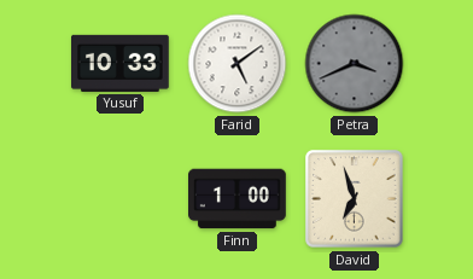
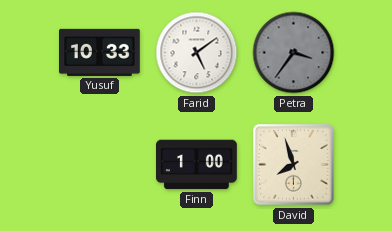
Petra: 3:41 -> 3:36 (294, 53)
David: 6:57 -> 7:57 (294, 165)
